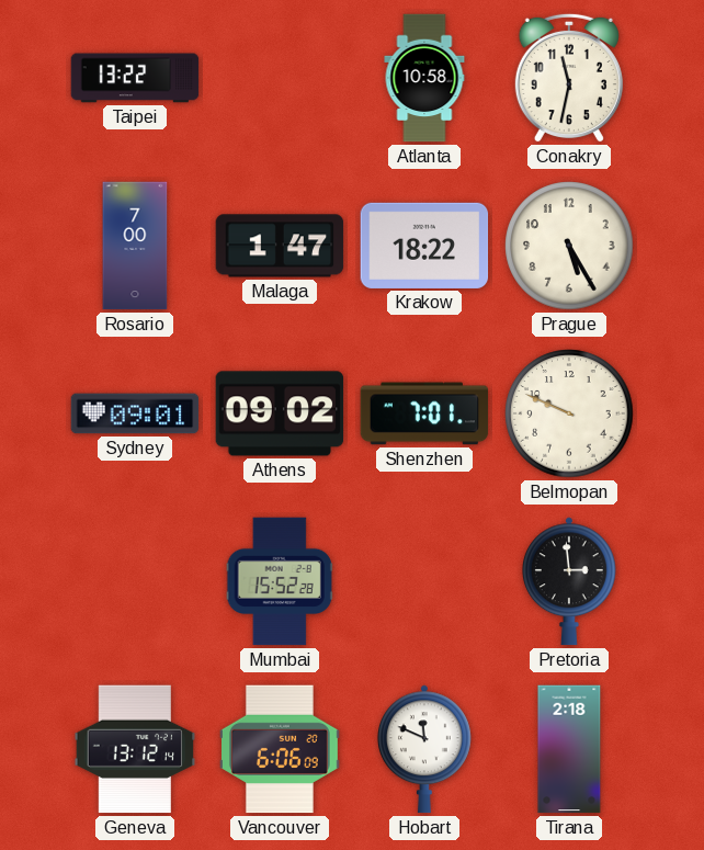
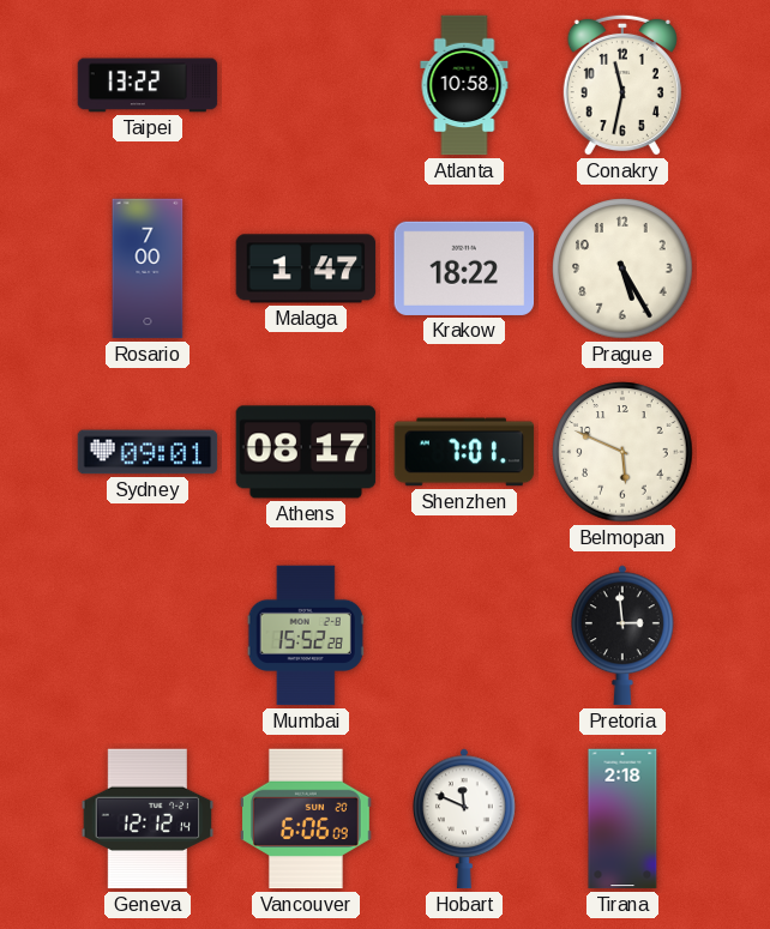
Athens: 09:02 -> 08:17 (306, 452)
Belmopan: 9:49 -> 5:49 (622, 452)
Geneva: 13:12 -> 12:12 (148, 819)
